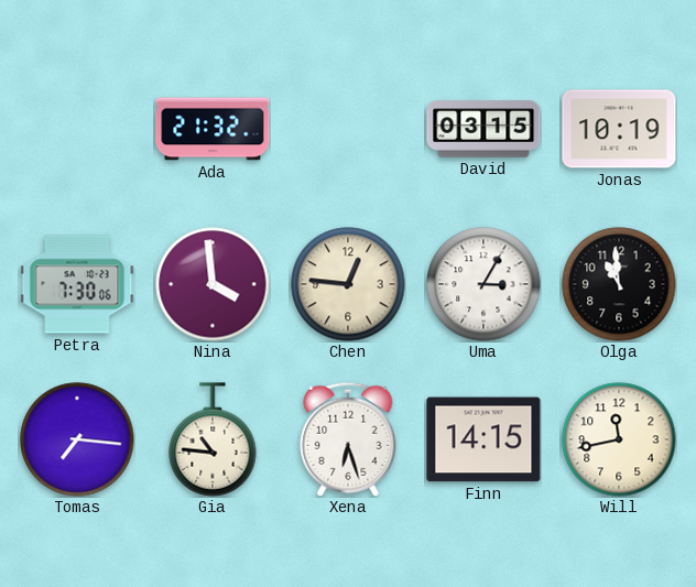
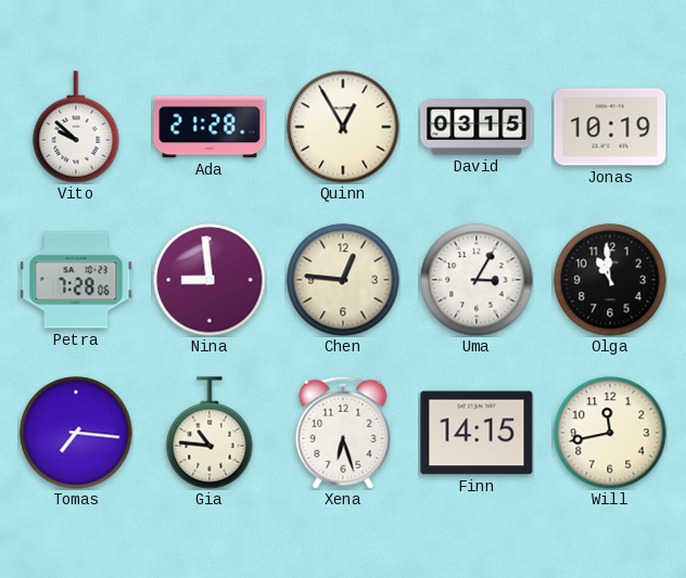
Vito: none -> 9:52 (76, 127)
Ada: 21:32 -> 21:28 (209, 127)
Quinn: none -> 12:55 (343, 127)
Petra: 7:30 -> 7:28 (76, 280)
Nina: 3:59 -> 8:59 (209, 280)
